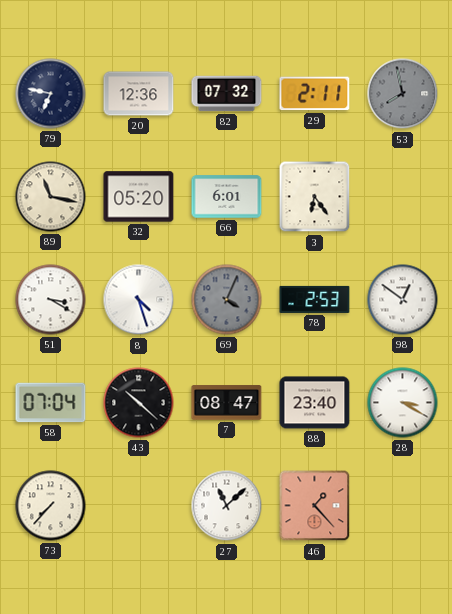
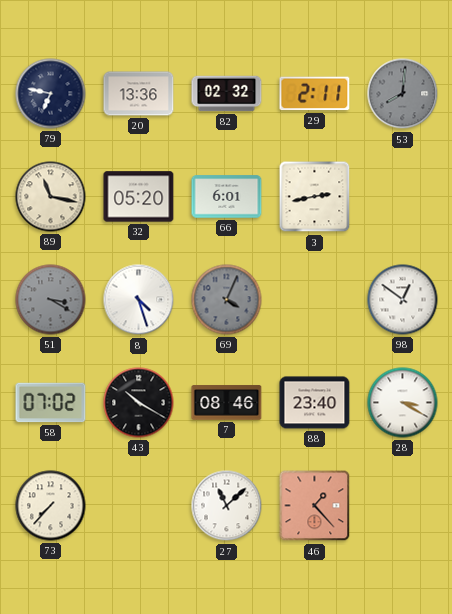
20: 12:36 -> 13:36 (139, 94)
82: 07:32 -> 02:32 (227, 94)
53: 7:58 -> 8:01 (403, 94)
3: 6:24 -> 2:43 (315, 197)
51 dial: white -> grey (51, 300)
78: 2:53 -> none (315, 299)
58: 07:04 -> 07:02 (51, 403)
43: 10:22 -> 10:20 (139, 403)
7: 08:47 -> 08:46 (227, 403)
